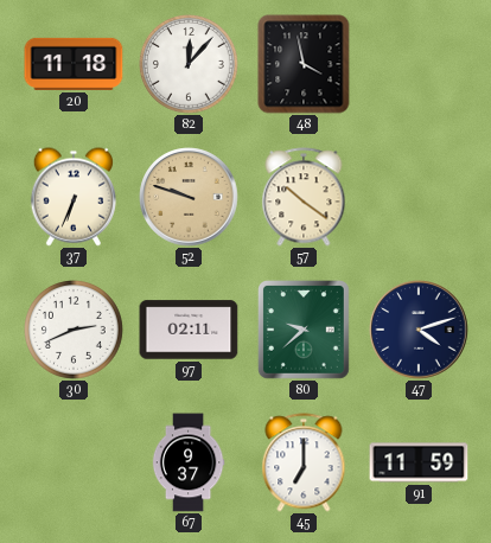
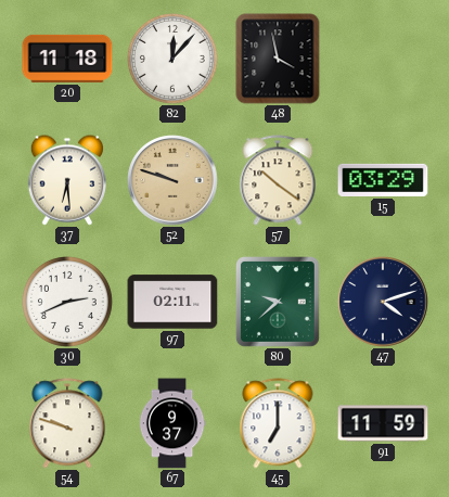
37: 6:34 -> 6:29 (66, 180)
15: none -> 03:29 (383, 180)
54: none -> 9:48 (67, 423)
